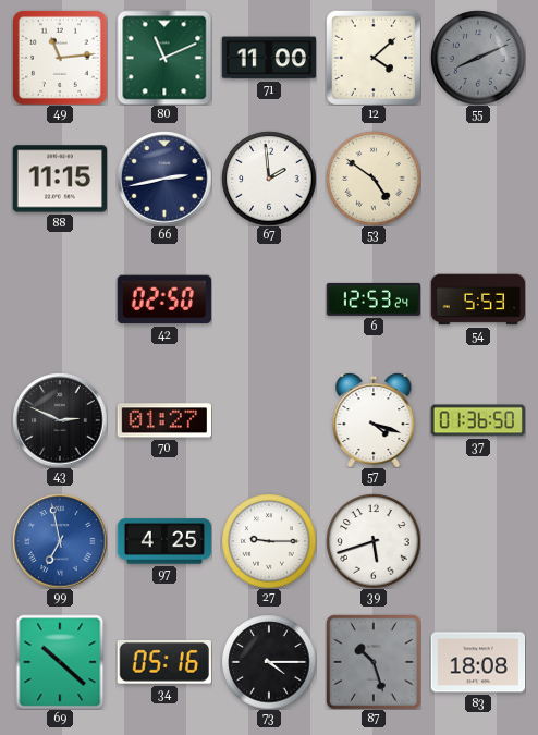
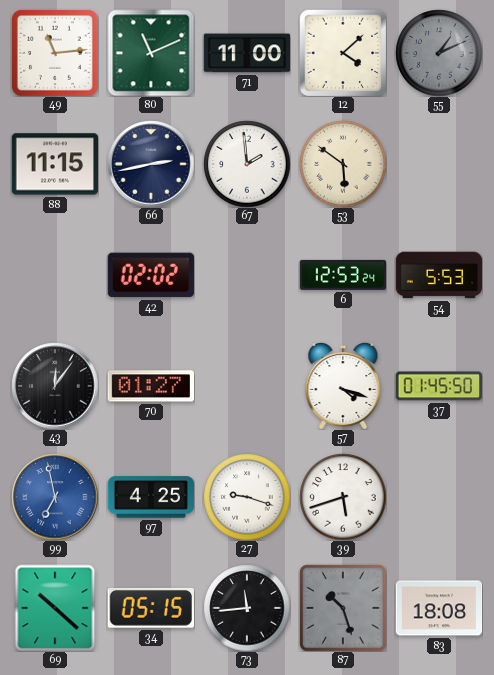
55: 8:11 -> 1:11 (439, 53)
53: 4:51 -> 5:51 (343, 164)
42: 02:50 -> 02:02 (151, 275)
43: 2:49 -> 12:06 (55, 386)
37: 01:36 -> 01:45 (438, 386)
27: 9:15 -> 9:18 (247, 497)
34: 05:16 -> 05:15 (151, 609)
73: 4:15 -> 11:44 (247, 608)
